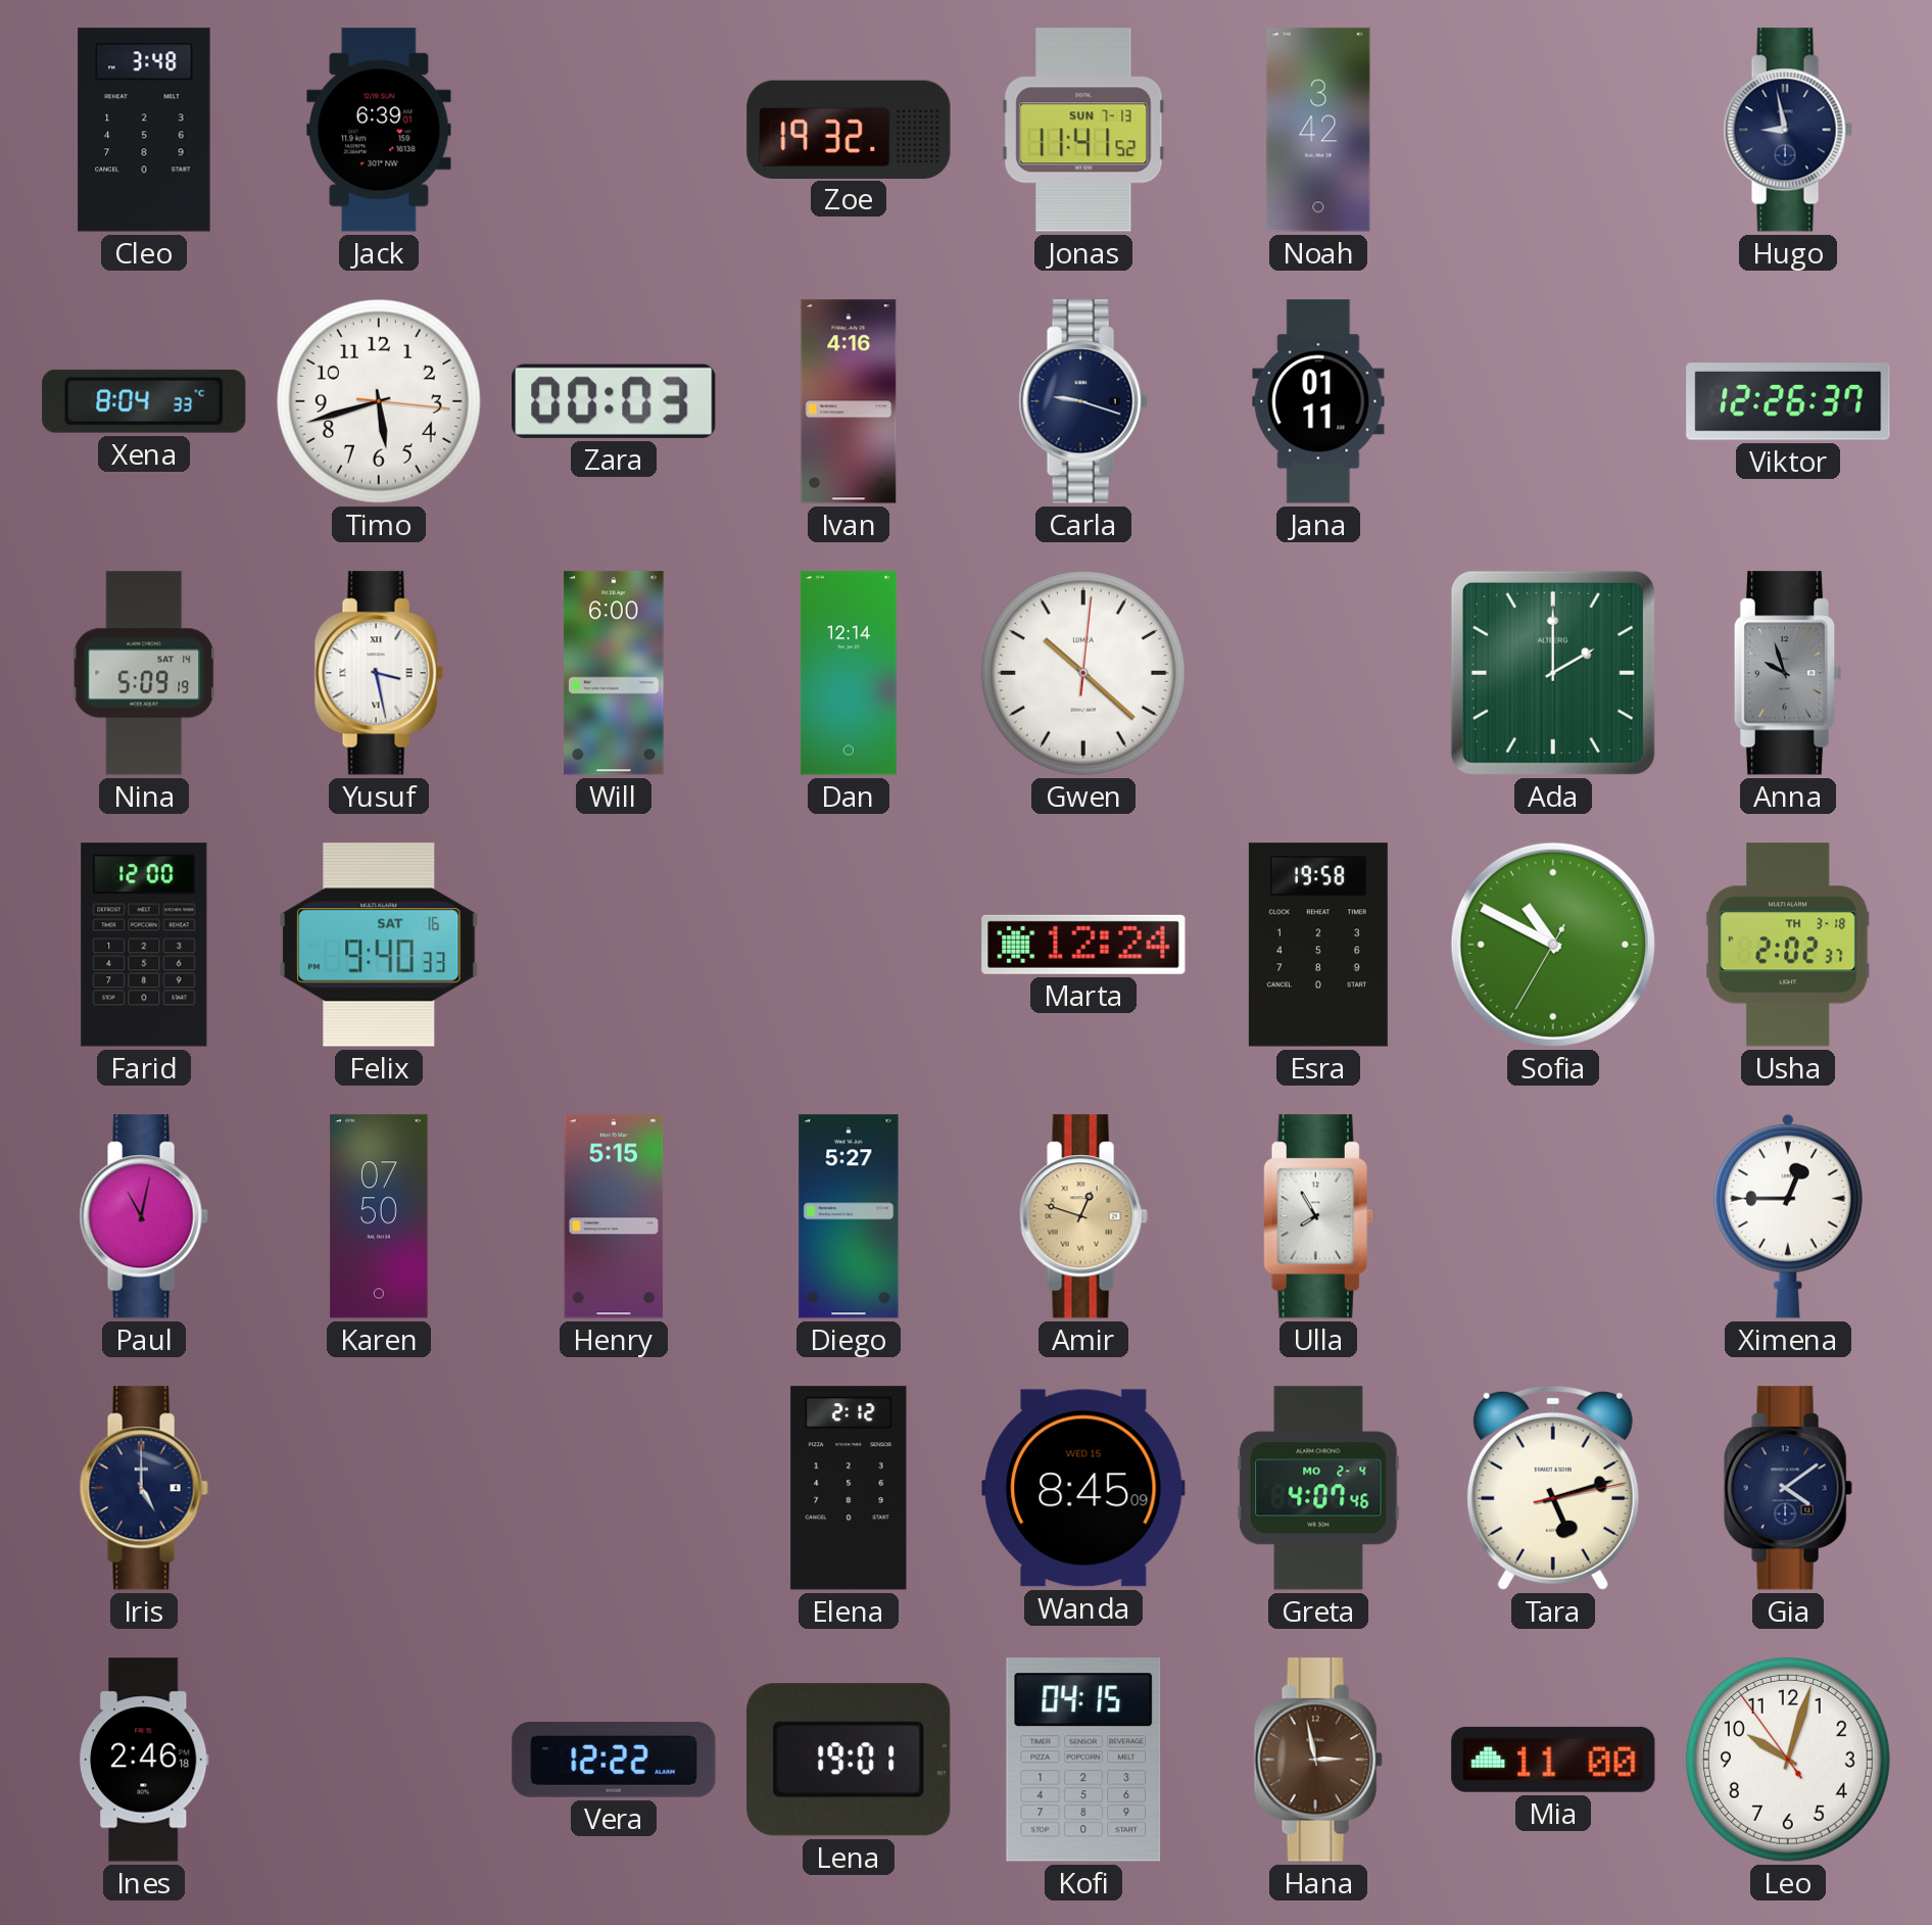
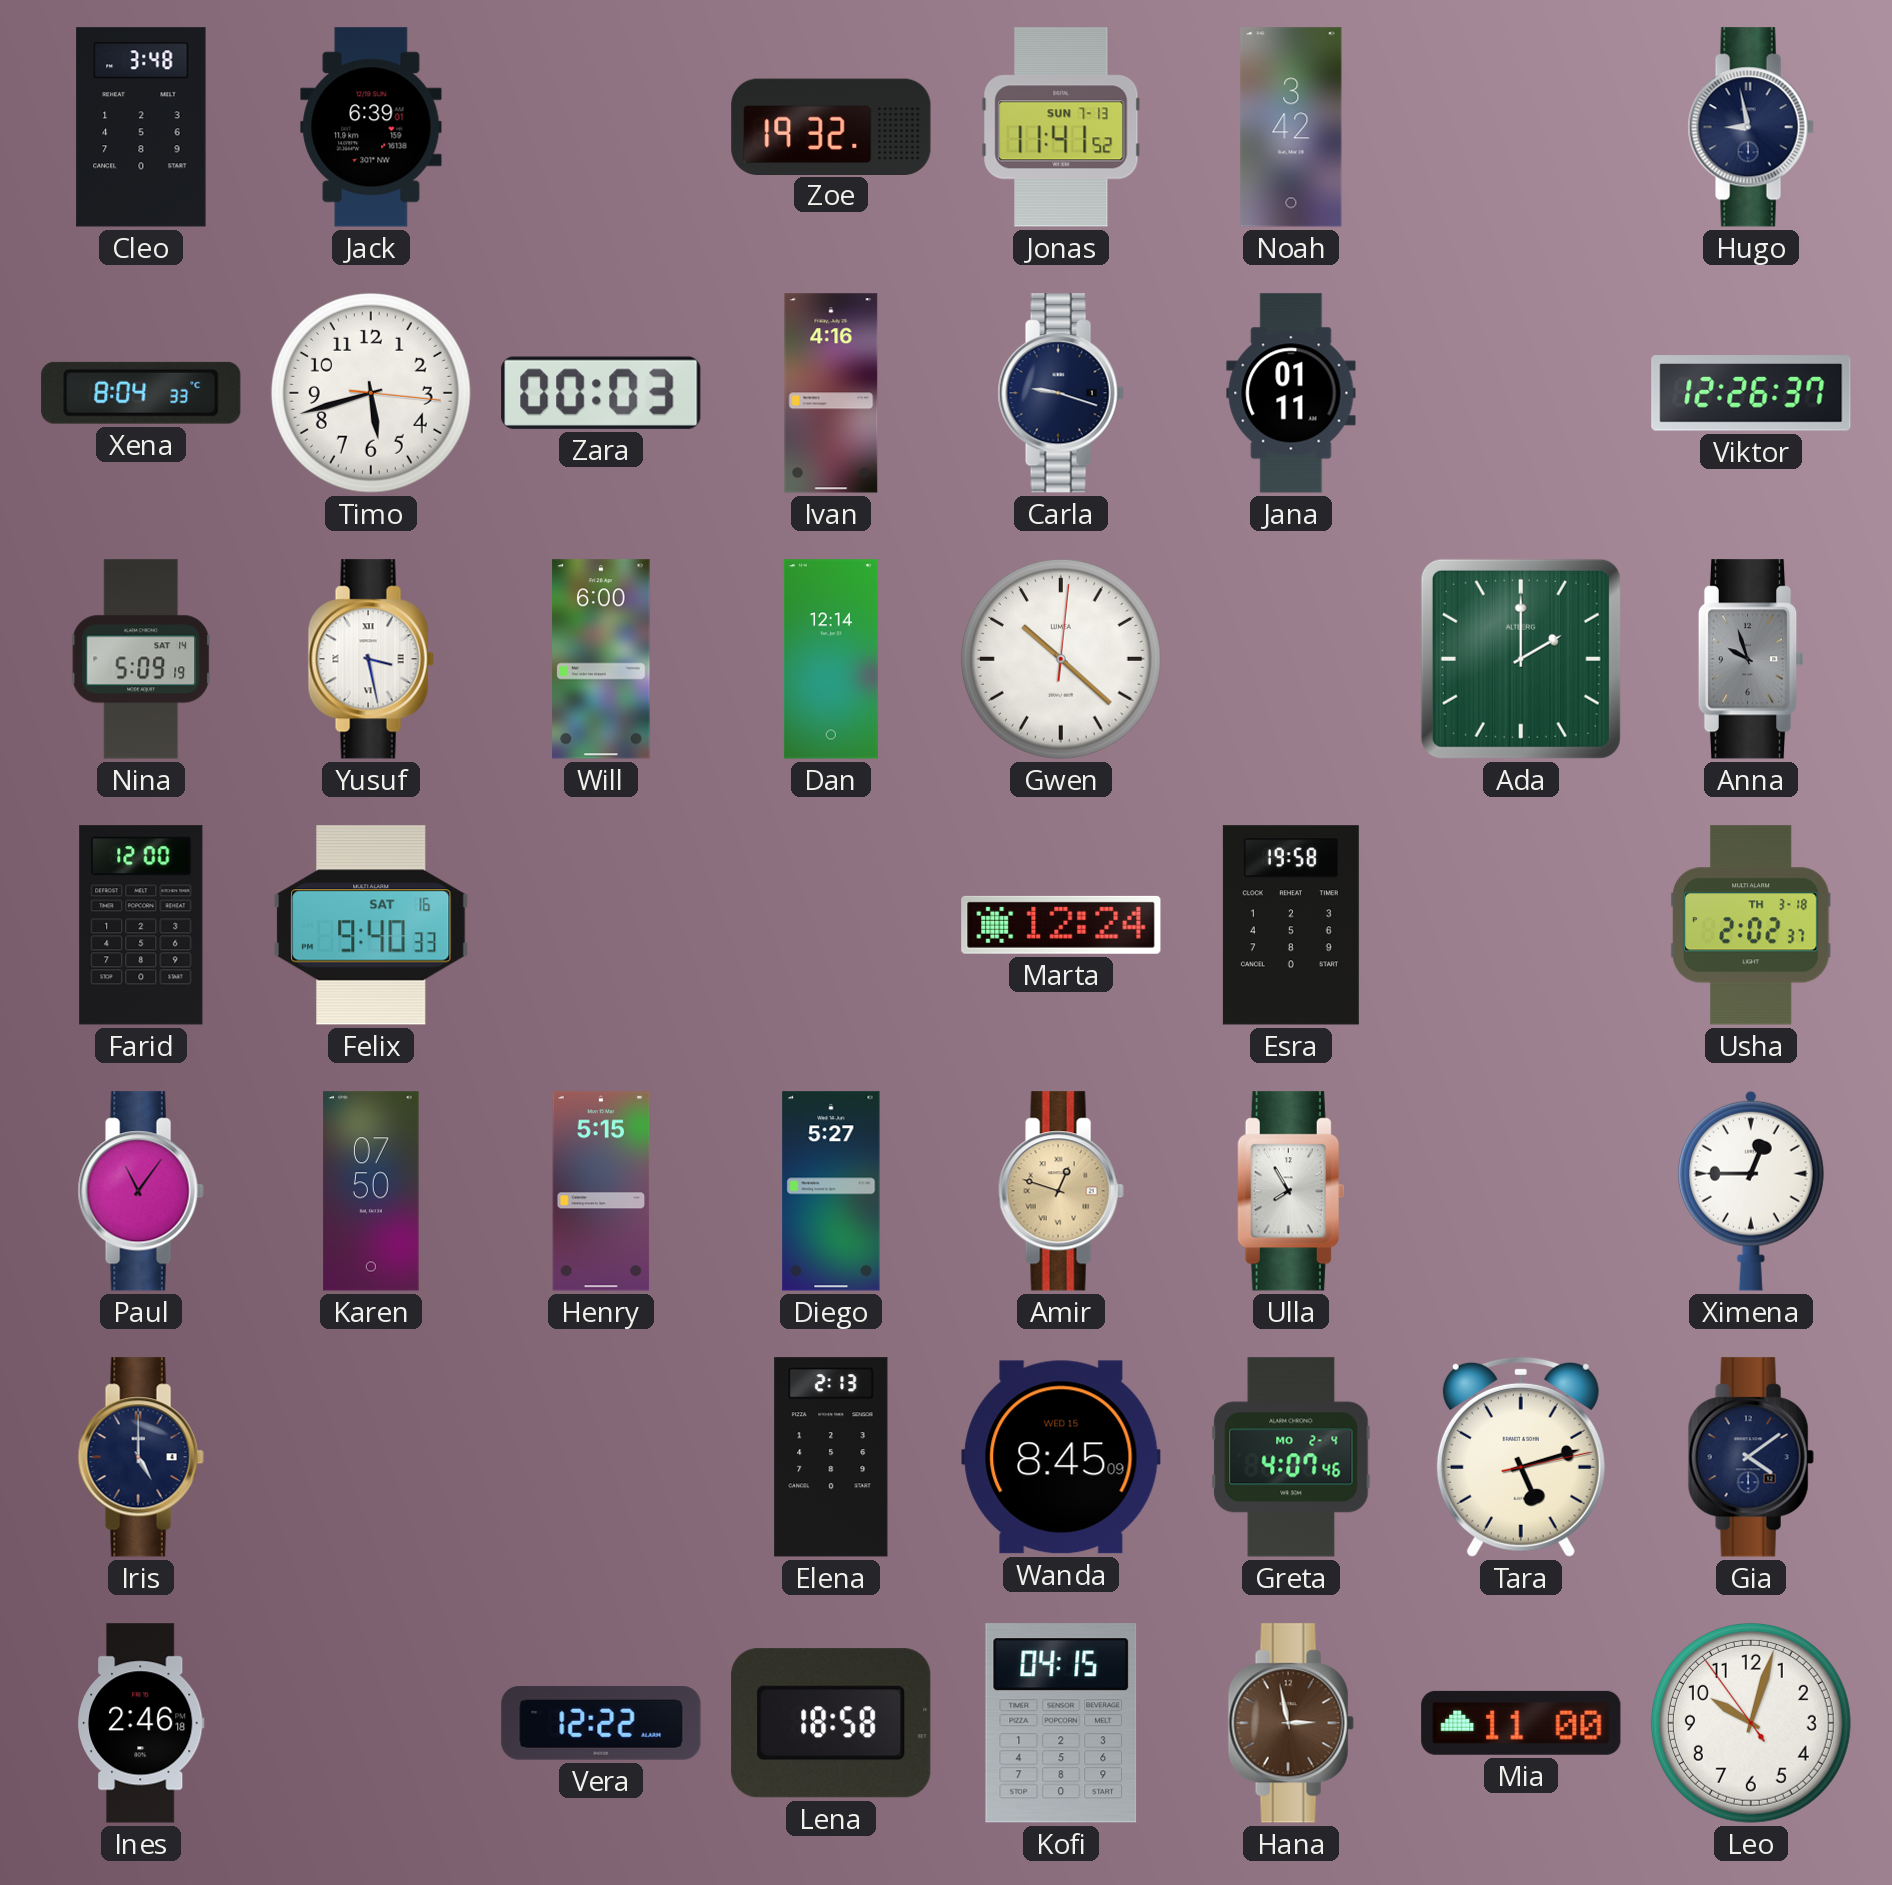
Sofia: 10:49 -> none (1553, 945)
Paul: 11:02 -> 11:06 (141, 1191)
Elena: 2:12 -> 2:13 (831, 1457)
Lena: 19:01 -> 18:58 (831, 1723)
